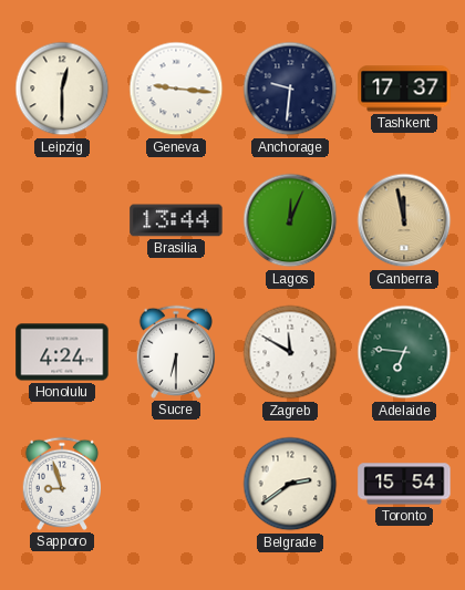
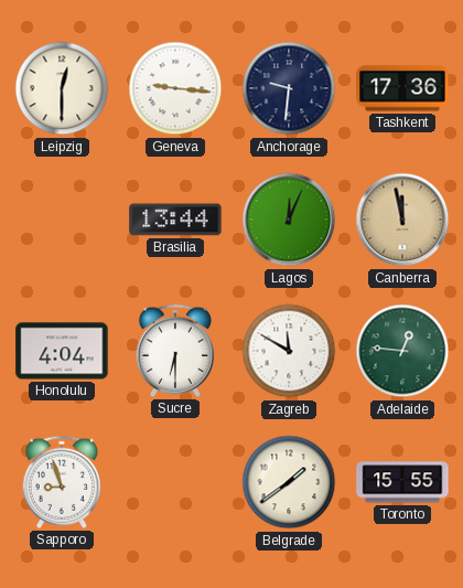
Tashkent: 17:37 -> 17:36 (402, 88)
Honolulu: 4:24 -> 4:04 (62, 351)
Adelaide: 6:46 -> 12:46 (402, 351)
Belgrade: 2:39 -> 1:39 (289, 482)
Toronto: 15:54 -> 15:55 (402, 482)
